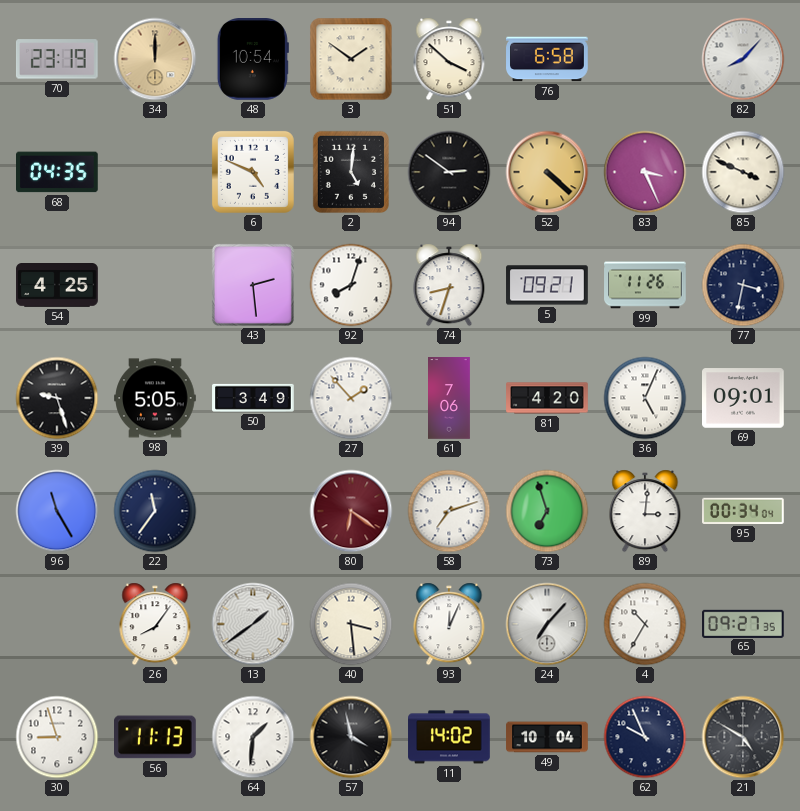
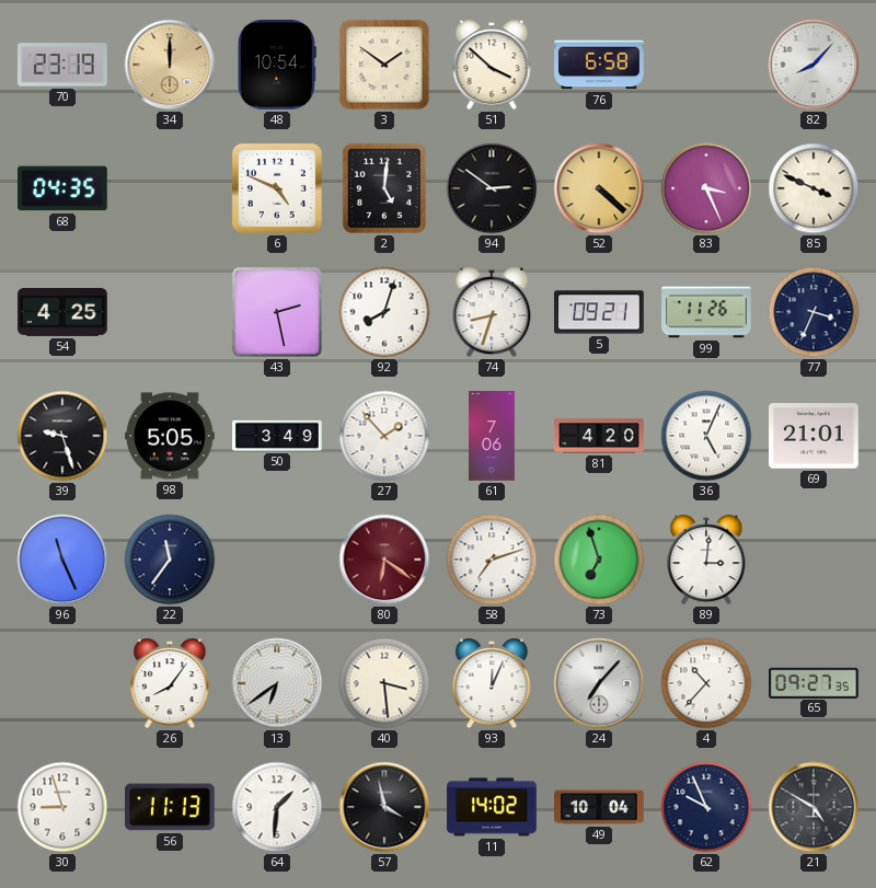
43: 2:29 -> 2:28 (277, 312)
77: 3:32 -> 3:34 (814, 312)
69: 09:01 -> 21:01 (814, 436)
96: 11:25 -> 11:26 (62, 560)
95: 00:34 -> none (744, 511)
13: 1:39 -> 6:39 (277, 683)
4: 10:35 -> 10:37 (706, 683)
